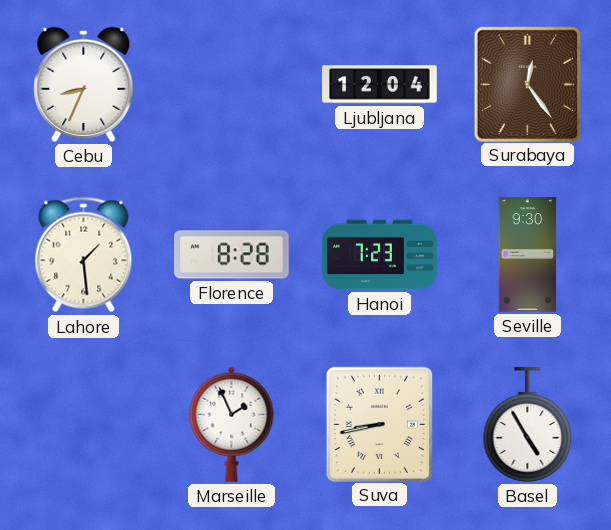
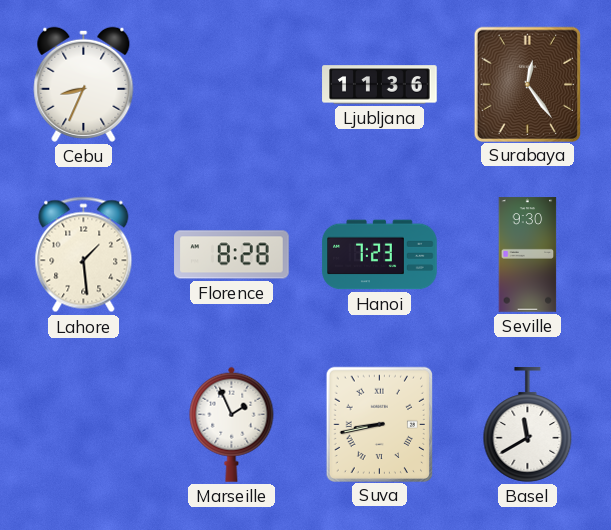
Ljubljana: 12:04 -> 11:36 (380, 85)
Basel: 4:55 -> 11:40 (528, 425)
